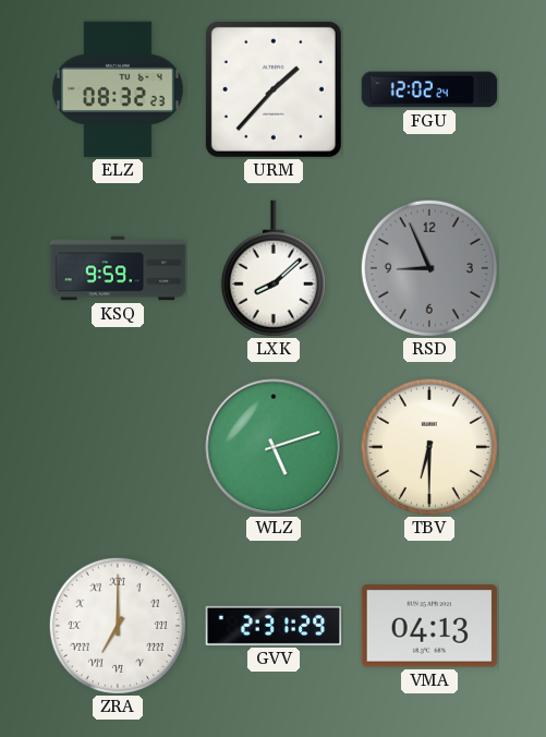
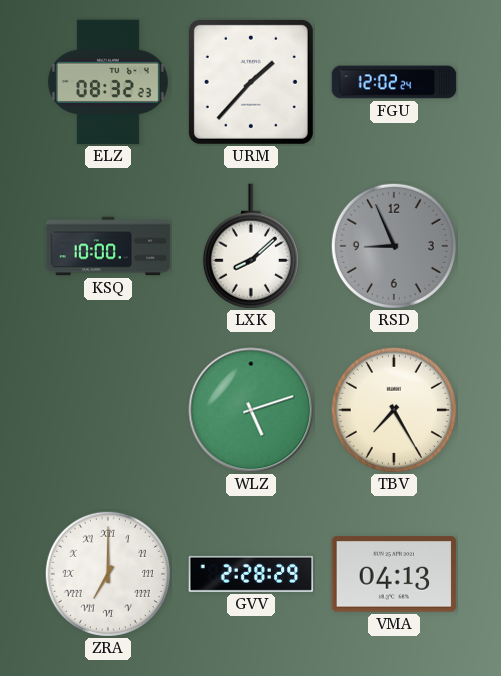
KSQ: 9:59 -> 10:00 (108, 246)
TBV: 6:30 -> 7:25 (394, 410)
GVV: 2:31 -> 2:28 (251, 574)
